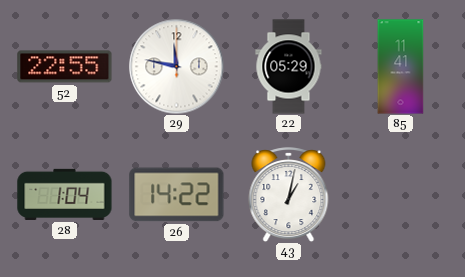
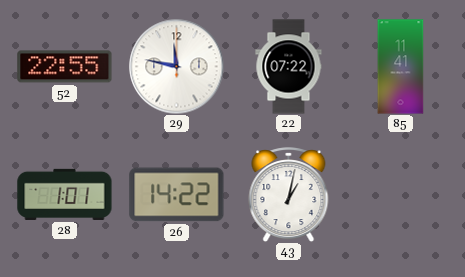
22: 05:29 -> 07:22 (289, 67)
28: 1:04 -> 1:01 (65, 194)
